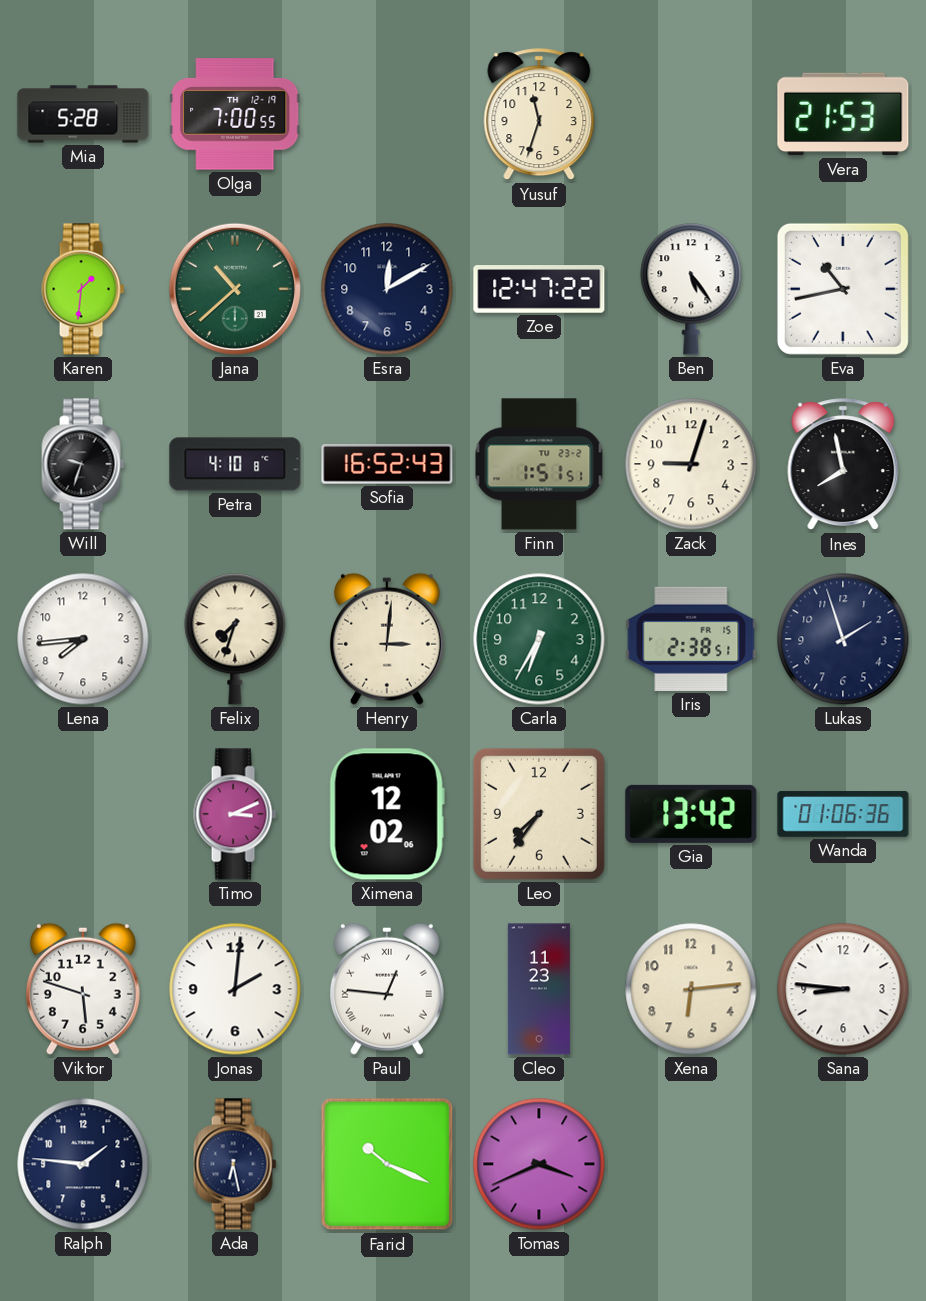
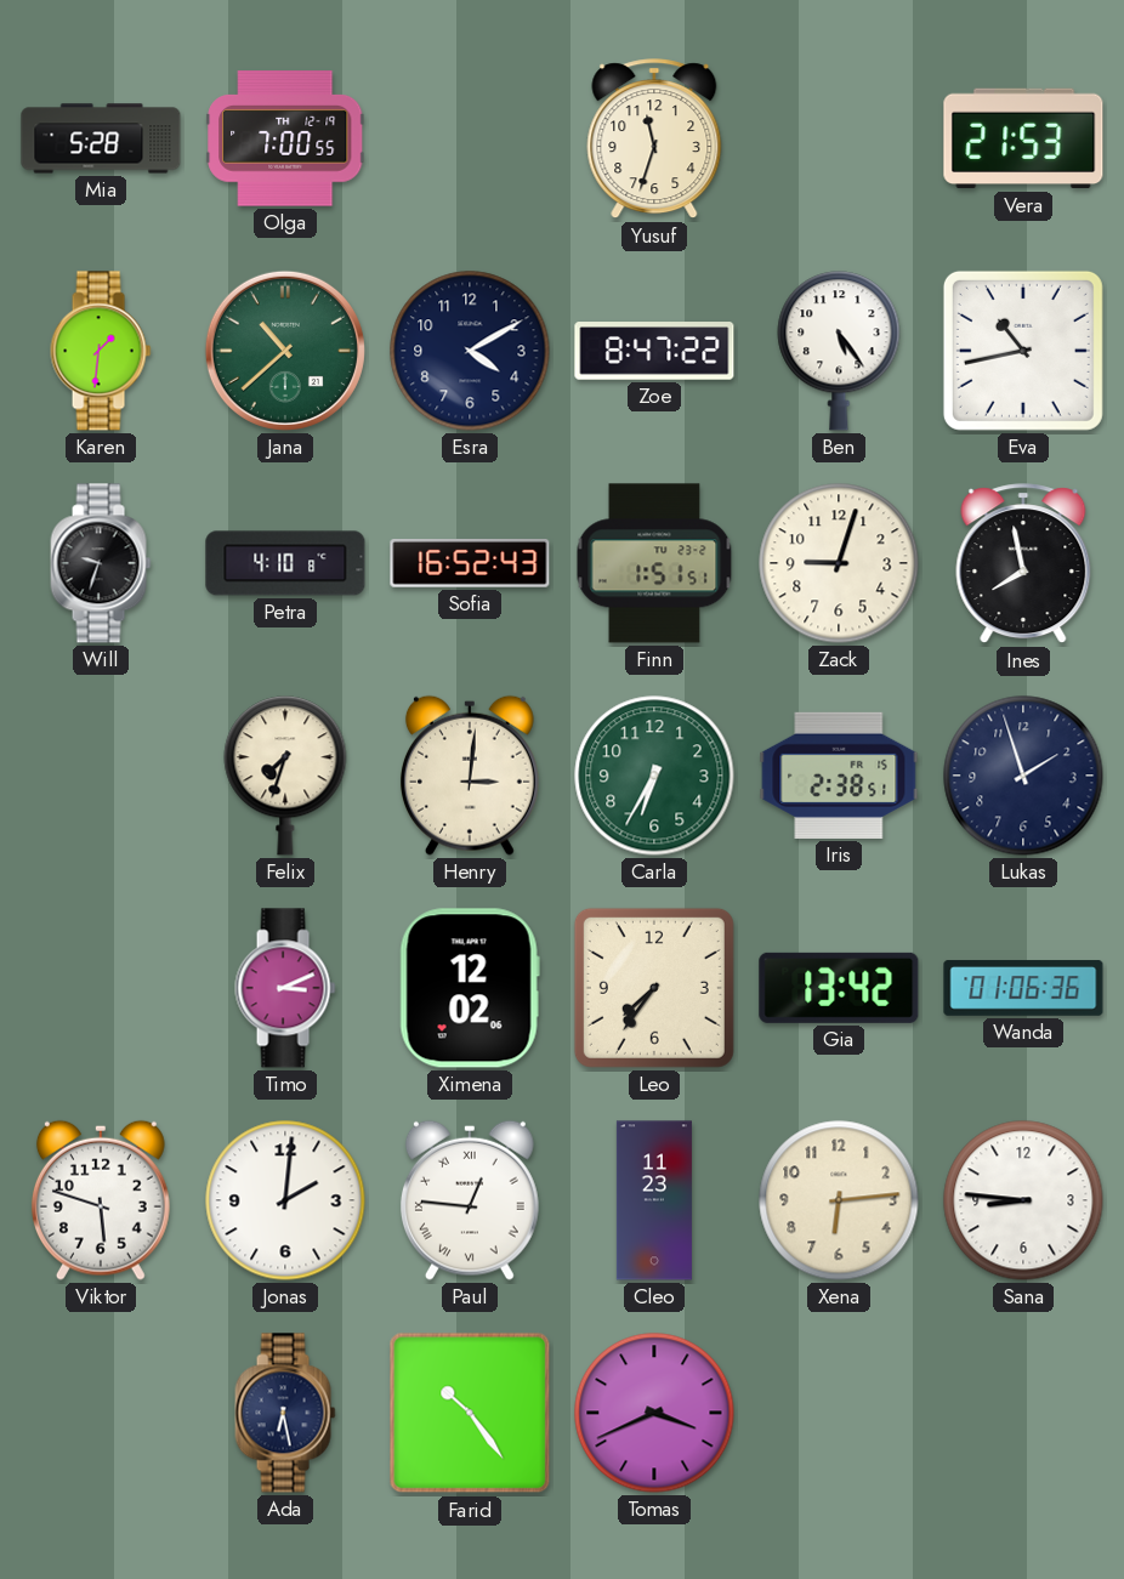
Esra: 12:10 -> 4:10 (470, 351)
Zoe: 12:47 -> 8:47 (654, 351)
Lena: 7:44 -> none (83, 639)
Ralph: 1:46 -> none (83, 1164)
Farid: 10:19 -> 10:24 (470, 1413)
